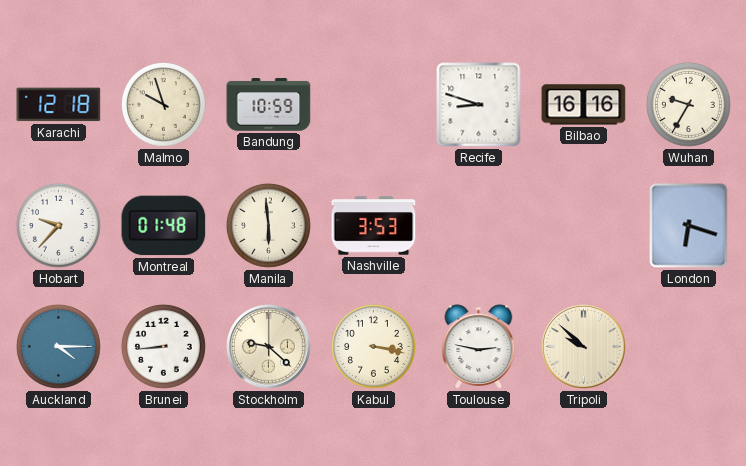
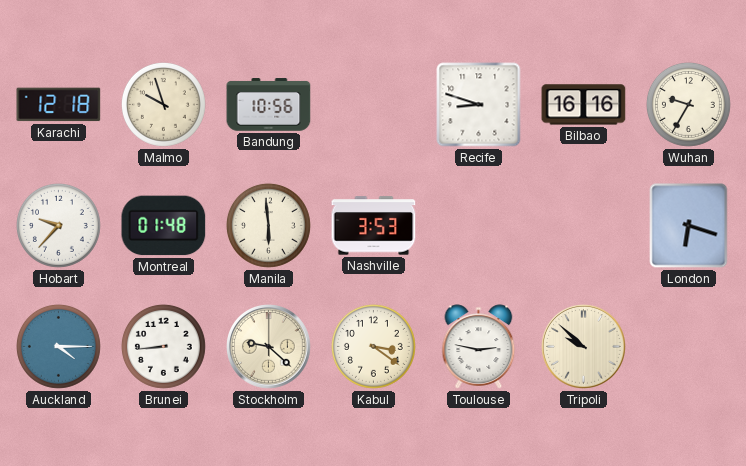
Bandung: 10:59 -> 10:56 (269, 105)
Kabul: 3:17 -> 3:21 (373, 346)
